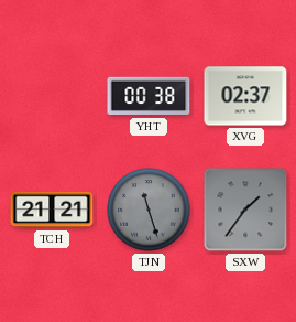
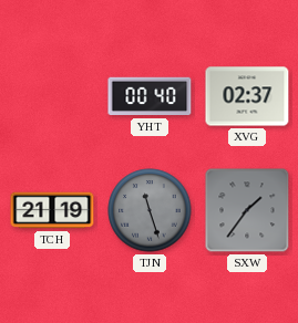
YHT: 00:38 -> 00:40 (150, 96)
TCH: 21:21 -> 21:19 (52, 210)
